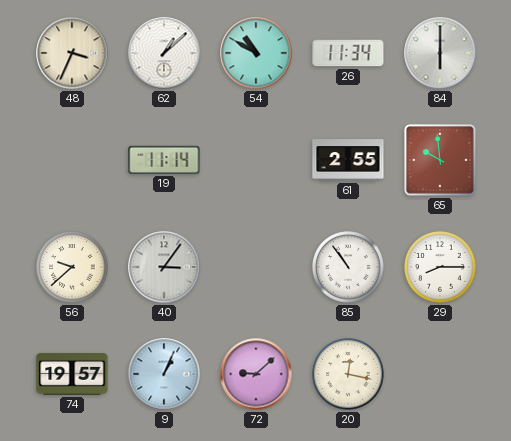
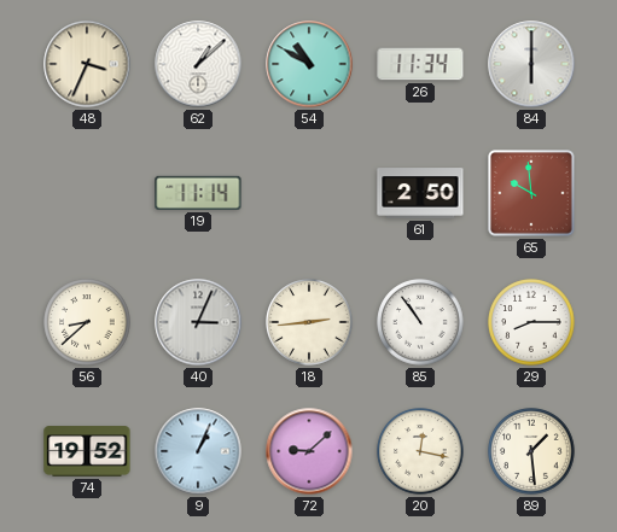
61: 2:55 -> 2:50 (420, 193)
56: 9:38 -> 8:38 (87, 322)
40: 3:06 -> 3:04 (198, 322)
18: none -> 2:44 (309, 322)
74: 19:57 -> 19:52 (87, 451)
89: none -> 1:29 (531, 451)
